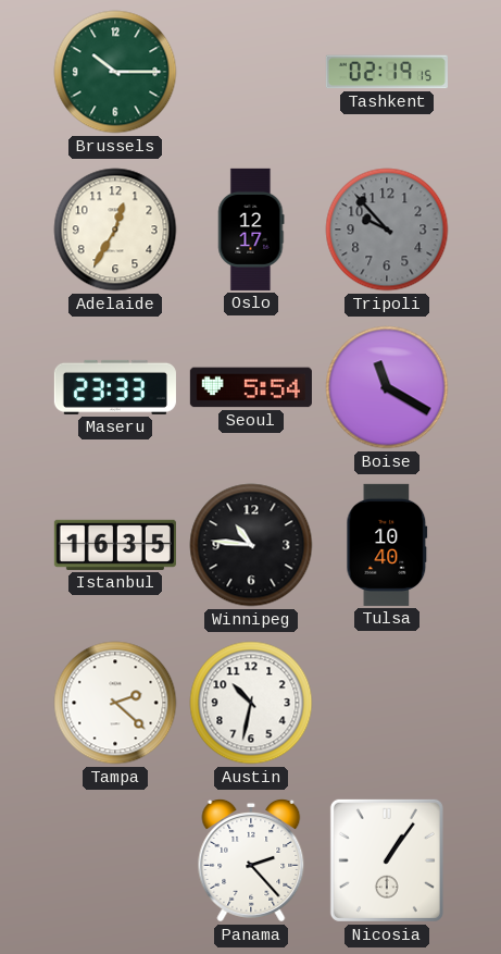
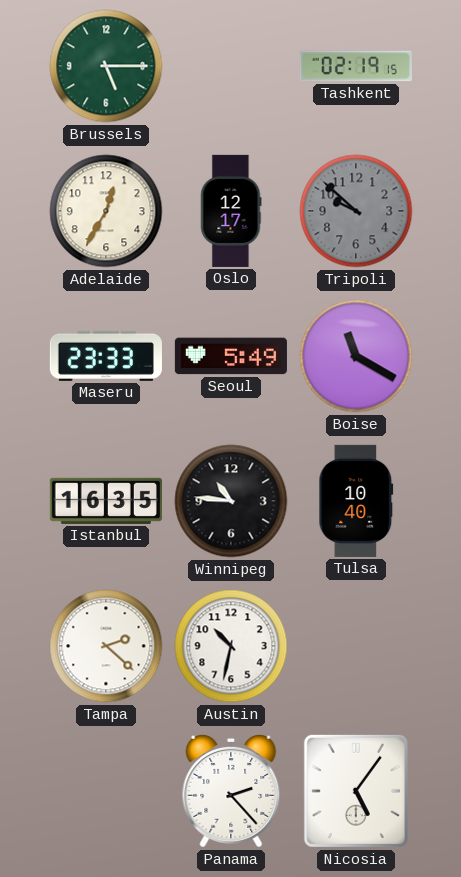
Brussels: 10:15 -> 5:15 (106, 66)
Tripoli: 9:53 -> 9:52 (356, 211)
Seoul: 5:54 -> 5:49 (231, 356)
Nicosia: 1:06 -> 5:06 (356, 791)
